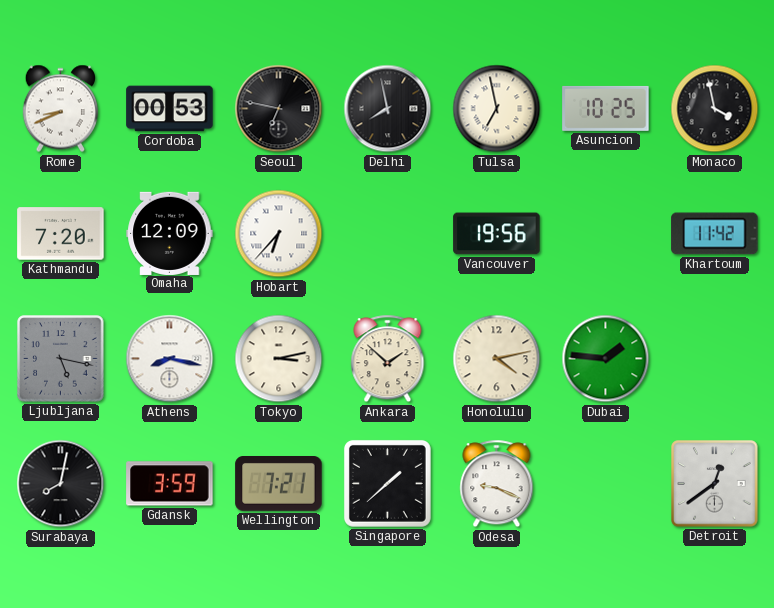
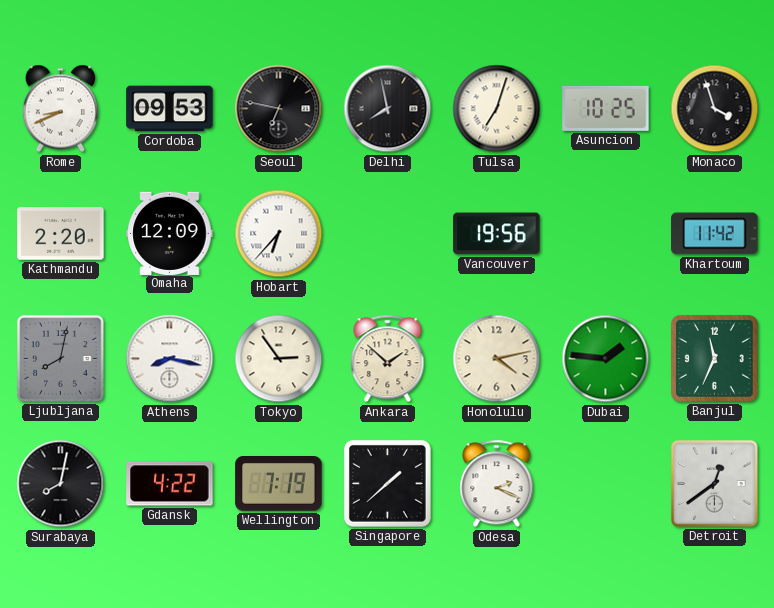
Cordoba: 00:53 -> 09:53 (170, 109)
Tulsa: 6:58 -> 7:03 (497, 109)
Monaco: 3:58 -> 3:57 (715, 109)
Kathmandu: 7:20 -> 2:20 (61, 234)
Ljubljana: 5:17 -> 8:02 (61, 359)
Tokyo: 3:13 -> 2:54 (279, 359)
Banjul: none -> 11:34 (714, 358)
Gdansk: 3:59 -> 4:22 (170, 484)
Wellington: 7:21 -> 7:19 (279, 484)
Odesa: 9:19 -> 2:19 (497, 484)
